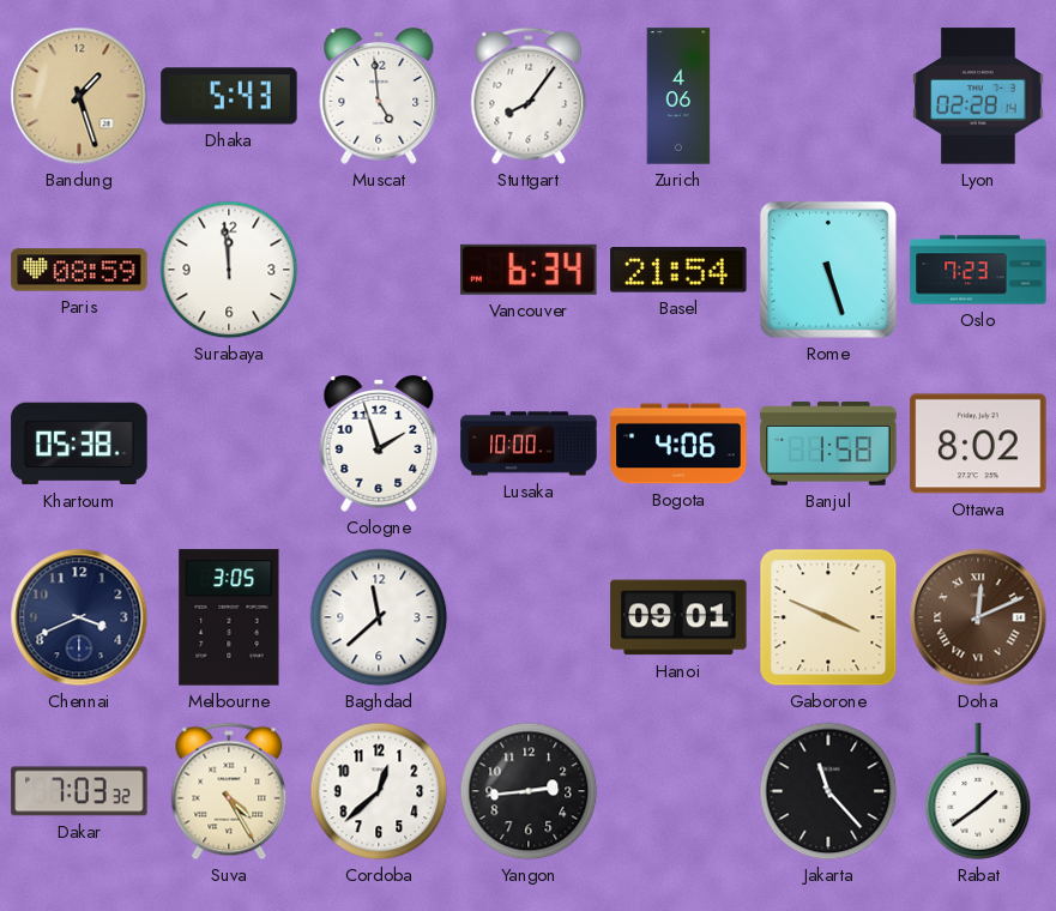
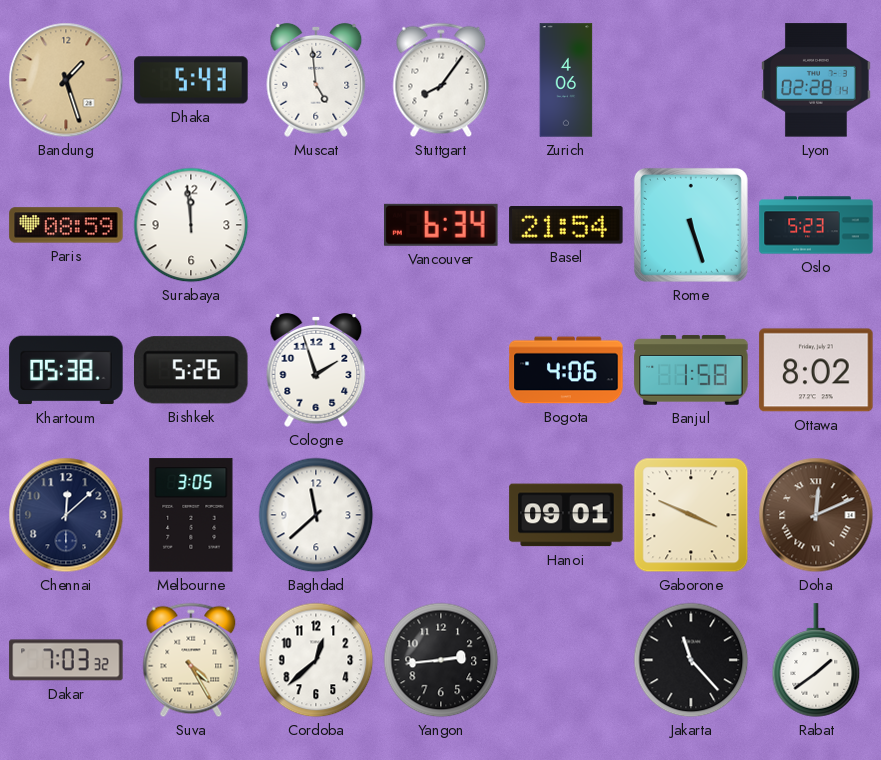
Oslo: 7:23 -> 5:23 (816, 225)
Bishkek: none -> 5:26 (192, 370)
Lusaka: 10:00 -> none (529, 444)
Chennai: 3:41 -> 12:08 (66, 515)
